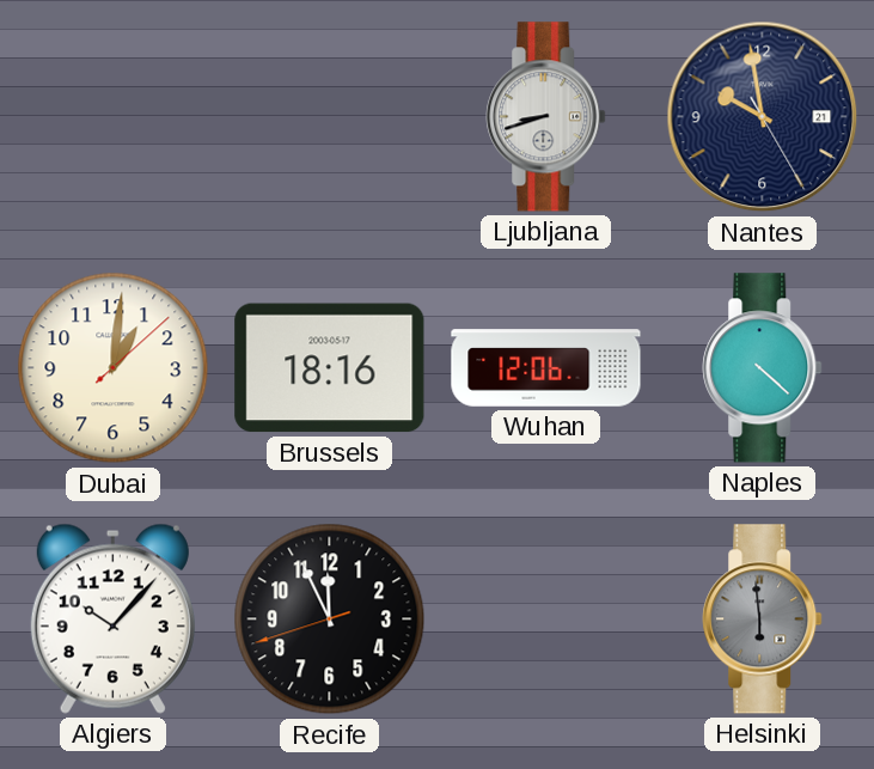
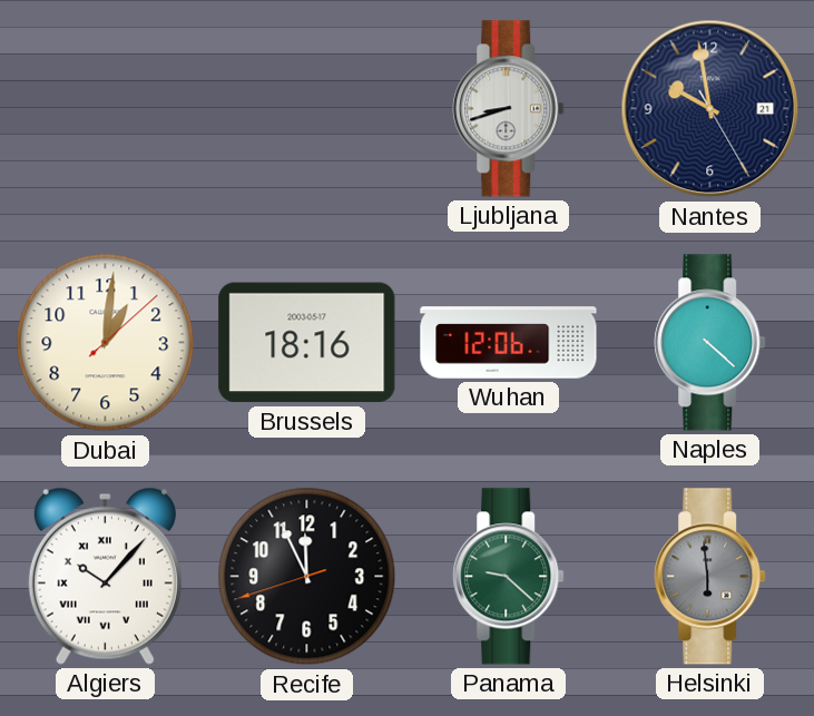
Algiers numerals: Arabic -> Roman (105, 576)
Panama: none -> 9:22 (509, 577)
